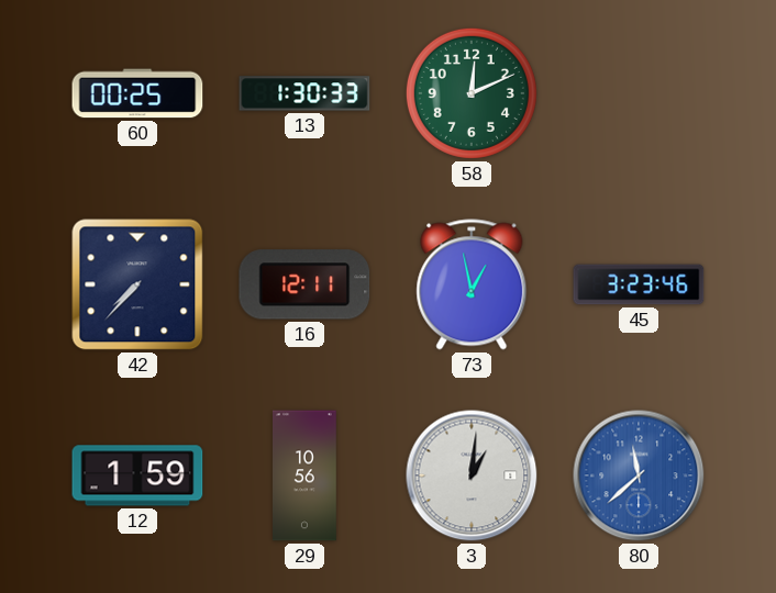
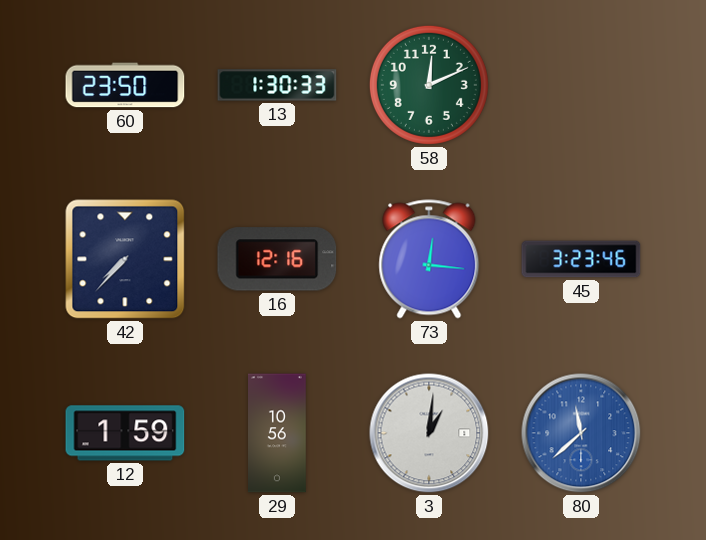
60: 00:25 -> 23:50 (125, 85)
16: 12:11 -> 12:16 (277, 259)
73: 12:58 -> 12:16 (429, 259)
